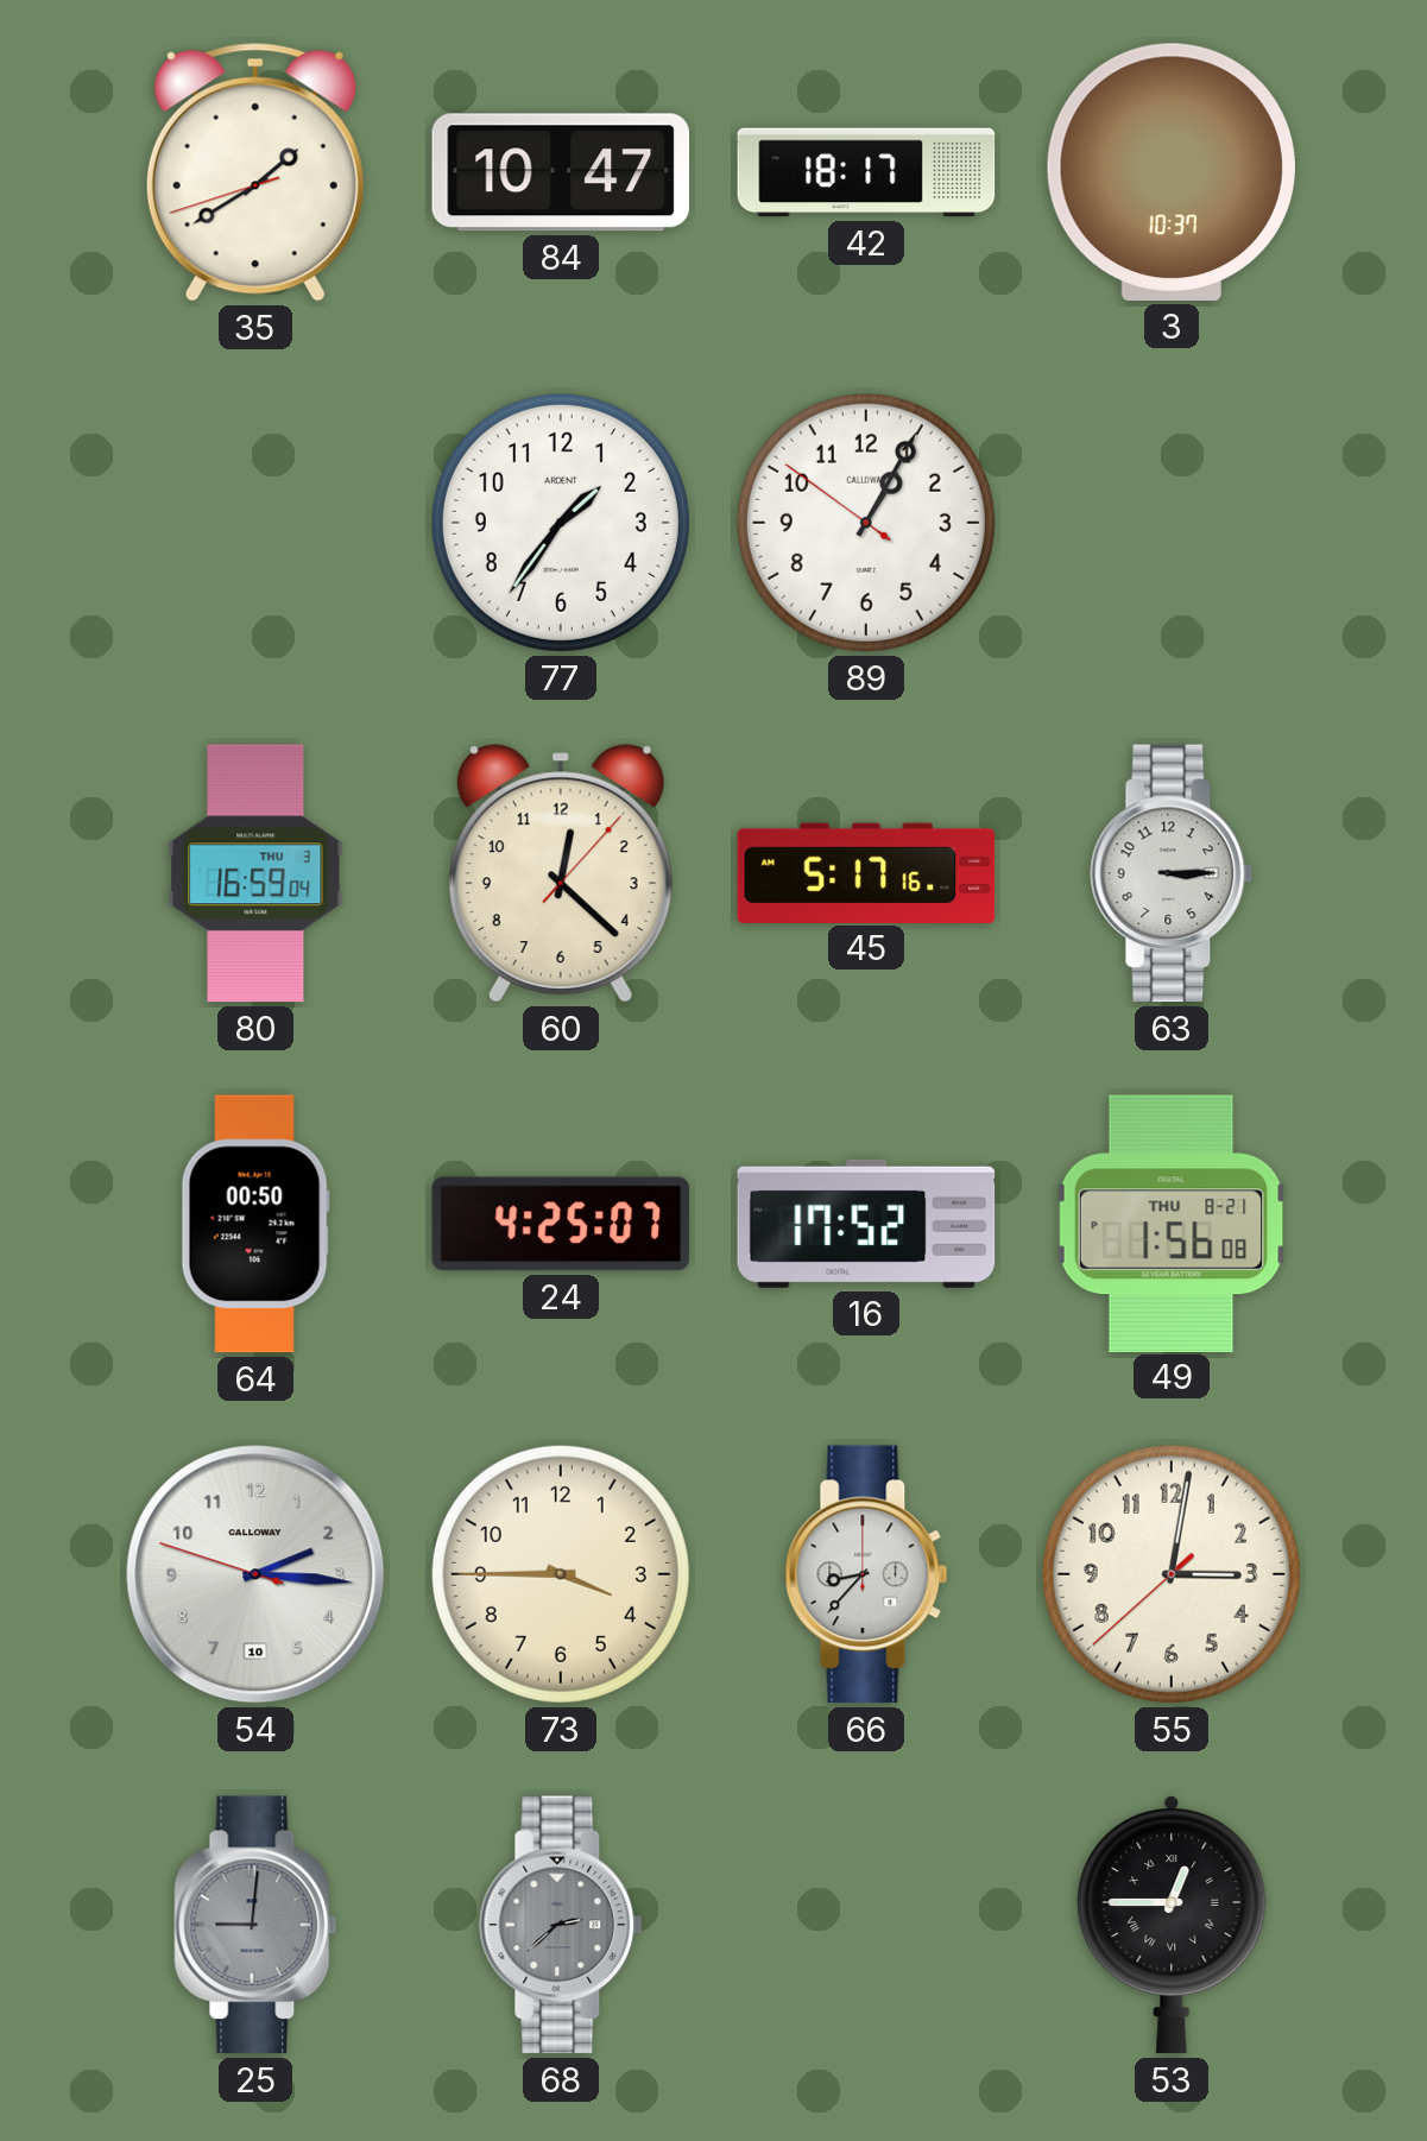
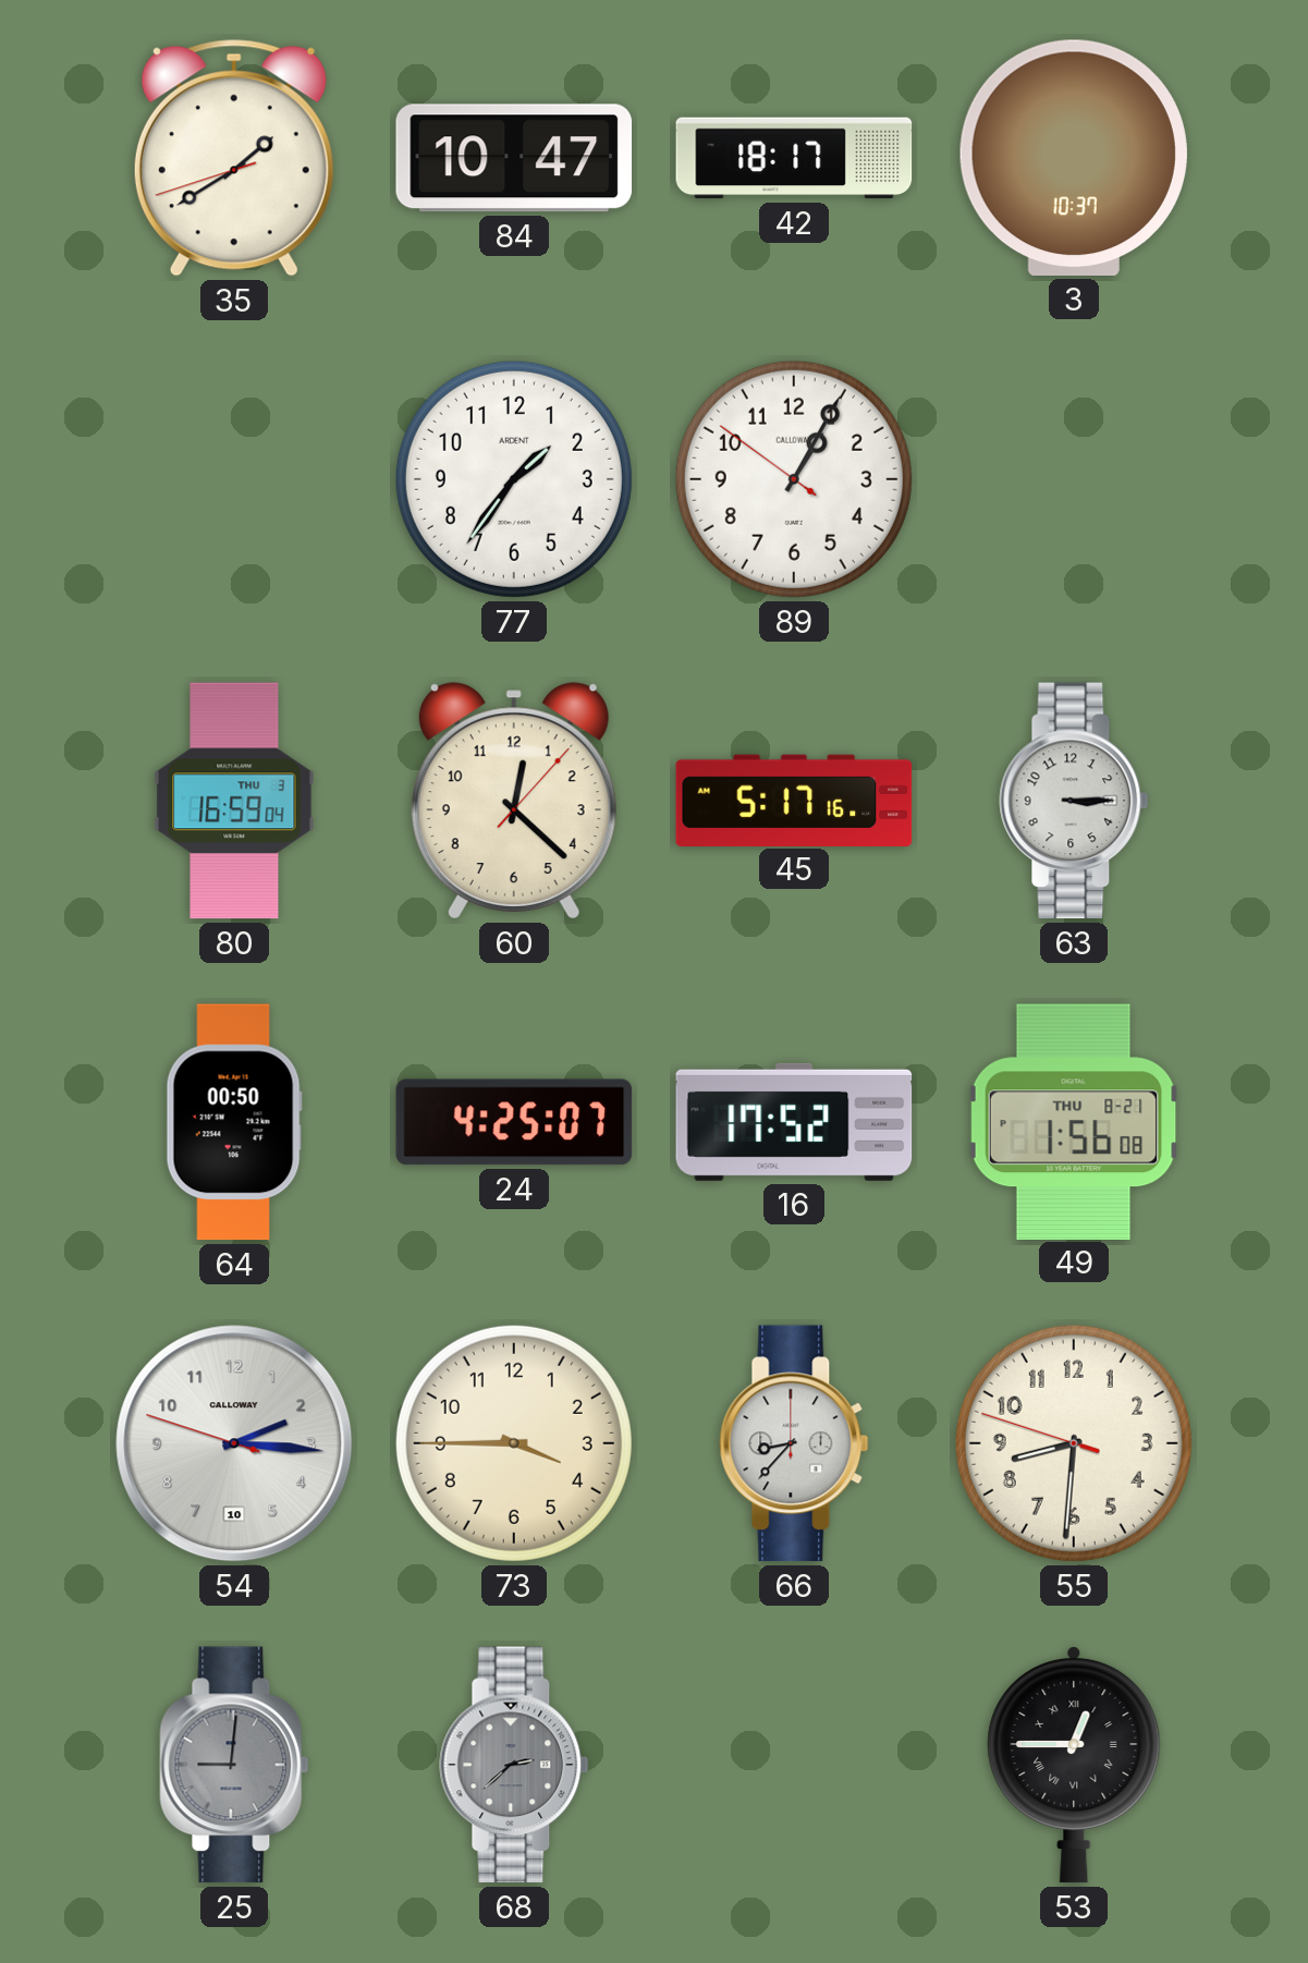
55: 3:01 -> 8:30 (1074, 1443)
